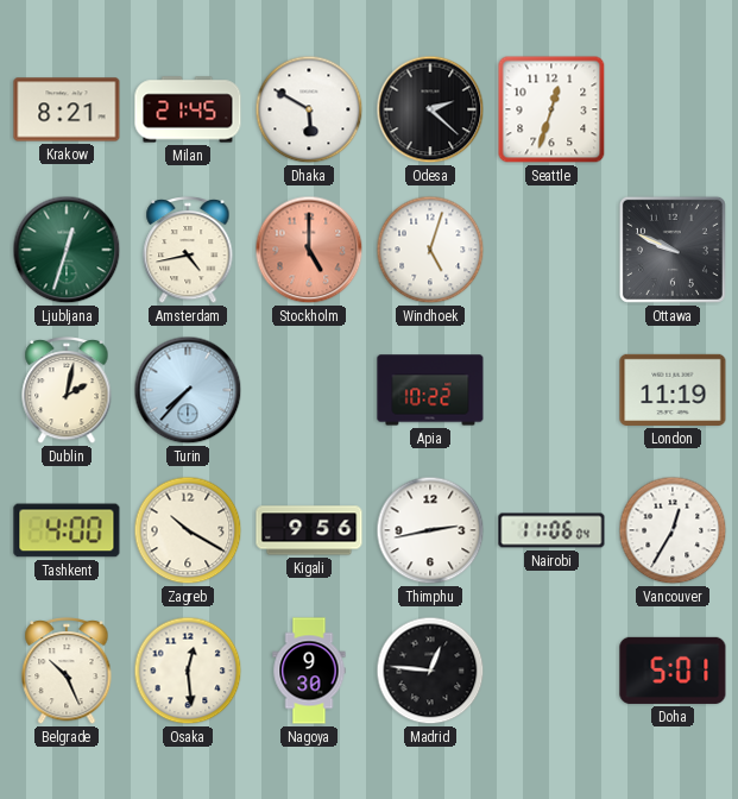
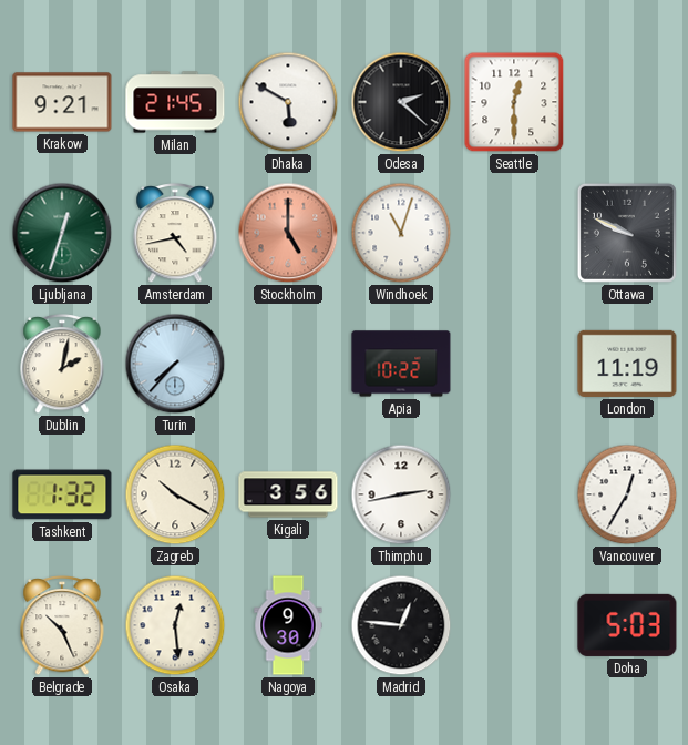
Krakow: 8:21 -> 9:21 (62, 102)
Seattle: 12:33 -> 12:30 (514, 102)
Windhoek: 5:03 -> 11:03 (401, 233)
Tashkent: 4:00 -> 1:32 (62, 494)
Kigali: 9:56 -> 3:56 (288, 494)
Nairobi: 11:06 -> none (551, 530)
Doha: 5:01 -> 5:03 (627, 625)
